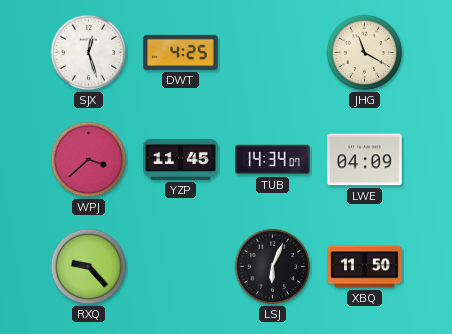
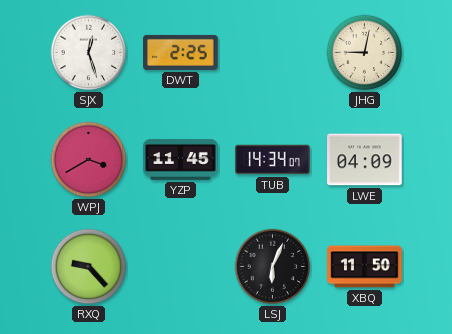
DWT: 4:25 -> 2:25 (181, 52)
JHG: 11:20 -> 9:02 (365, 53)
WPJ: 3:38 -> 3:40 (89, 160)
